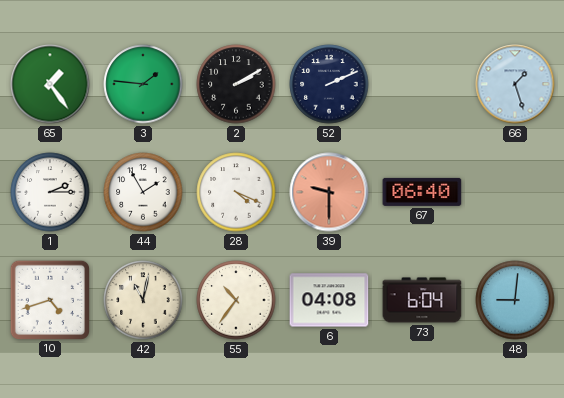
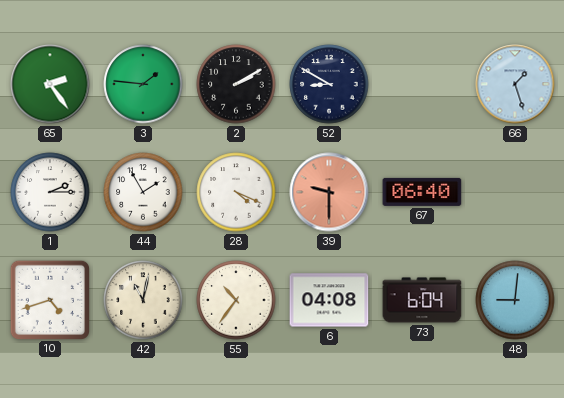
65: 1:24 -> 2:24 (50, 84)
52: 2:11 -> 8:50 (329, 84)
